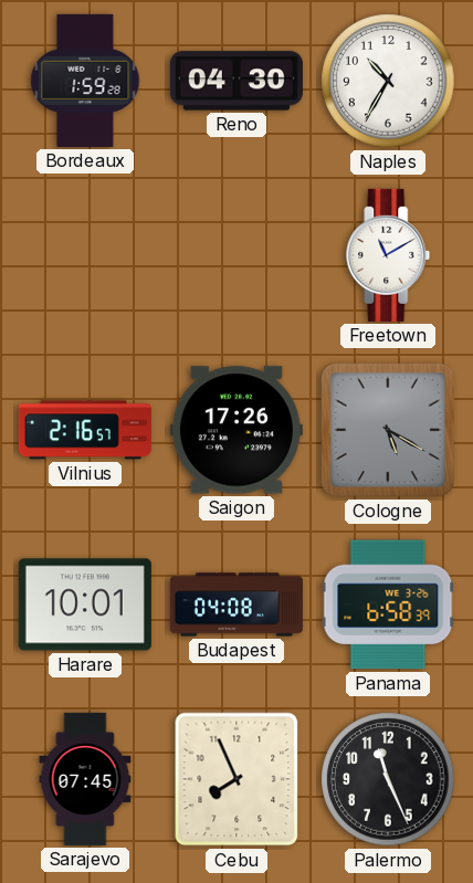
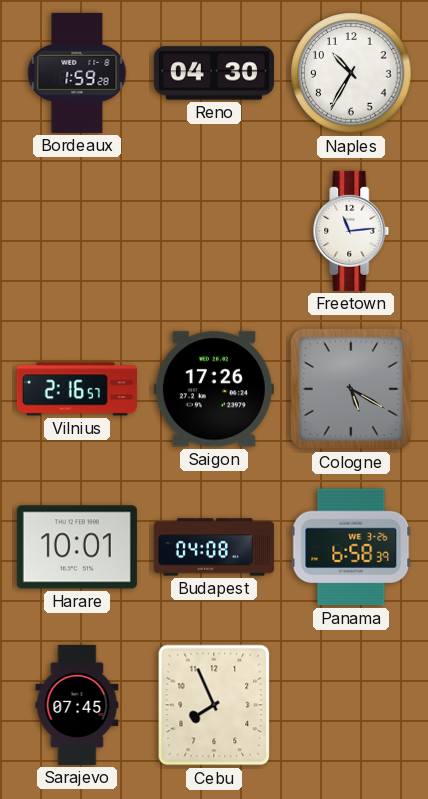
Freetown: 11:10 -> 11:14 (351, 231)
Palermo: 11:26 -> none (388, 779)
